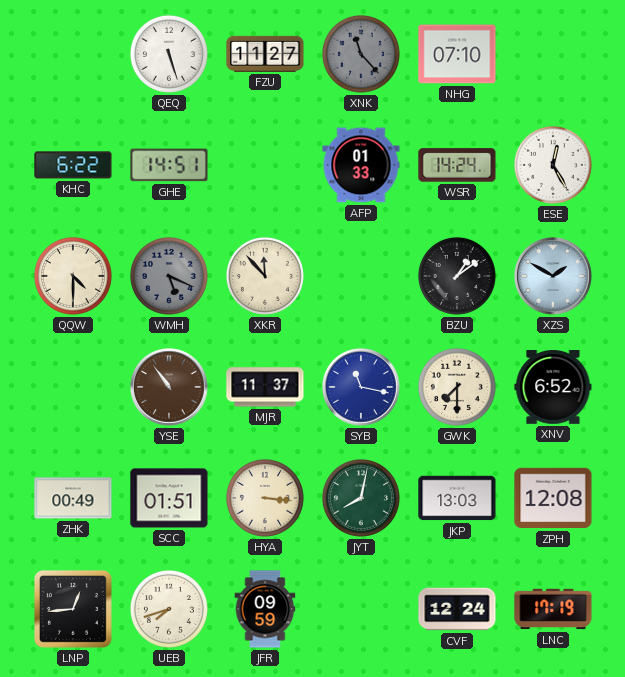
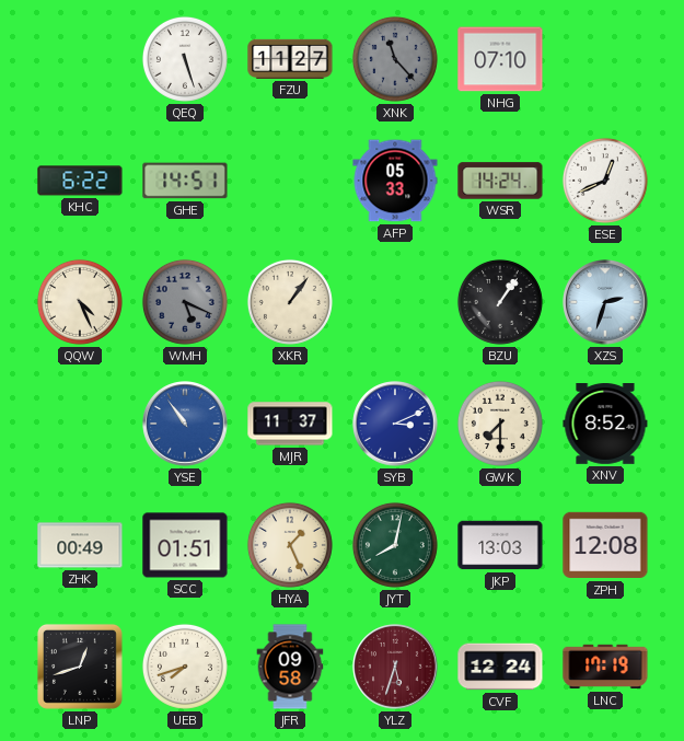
AFP: 01:33 -> 05:33 (395, 181)
ESE: 12:25 -> 12:41 (605, 181)
QQW: 4:30 -> 4:26 (80, 302)
XKR: 11:53 -> 1:06 (290, 302)
BZU: 1:09 -> 1:06 (500, 302)
XZS: 1:50 -> 2:33 (605, 302)
YSE dial: brown -> blue (185, 424)
SYB: 11:17 -> 3:11 (395, 424)
XNV: 6:52 -> 8:52 (605, 425)
HYA: 3:16 -> 1:26 (290, 545)
LNP: 12:44 -> 12:42 (80, 667)
JFR: 09:59 -> 09:58 (290, 667)
YLZ: none -> 5:33 (395, 667)
